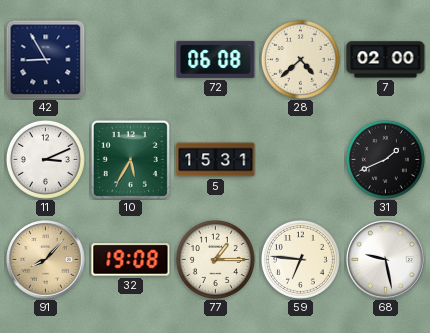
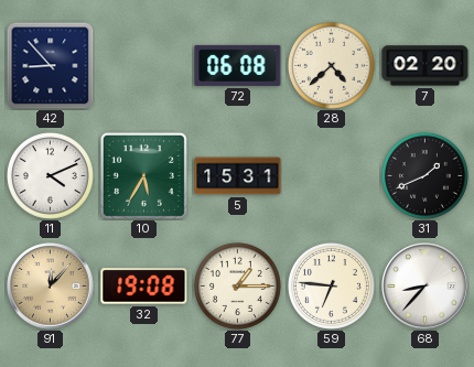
42: 8:55 -> 8:53 (50, 65)
7: 02:00 -> 02:20 (425, 66)
11: 3:11 -> 4:11 (50, 175)
91: 8:07 -> 12:07 (51, 287)
68: 9:28 -> 8:37 (425, 287)
